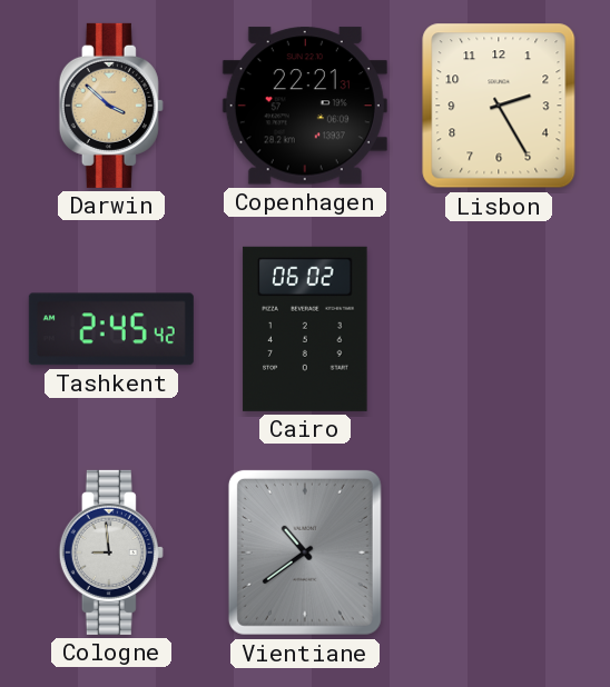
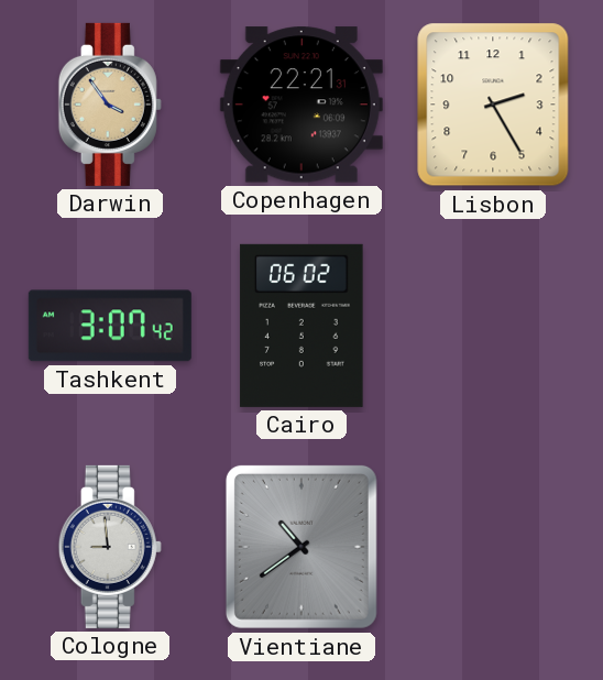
Darwin: 3:52 -> 3:54 (110, 105)
Tashkent: 2:45 -> 3:07 (110, 326)
